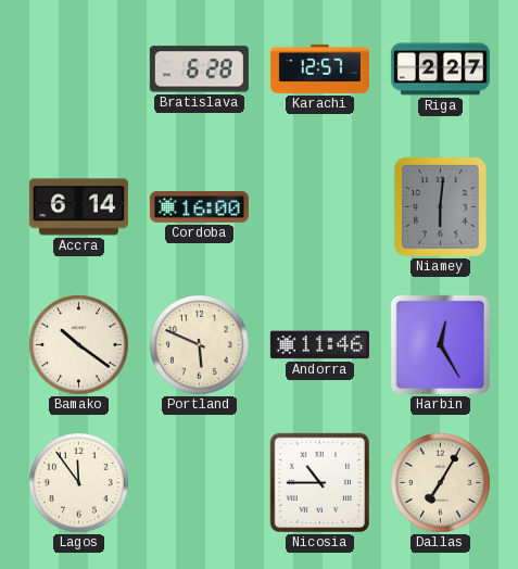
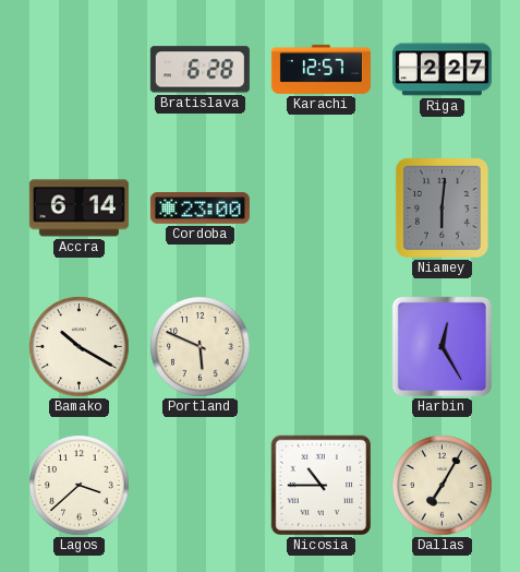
Cordoba: 16:00 -> 23:00 (199, 208)
Bamako: 10:21 -> 10:20 (80, 347)
Andorra: 11:46 -> none (319, 345)
Lagos: 11:54 -> 3:38 (80, 486)
